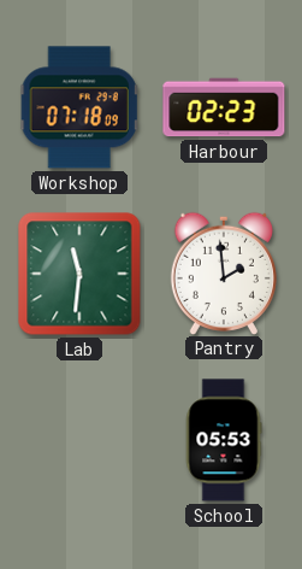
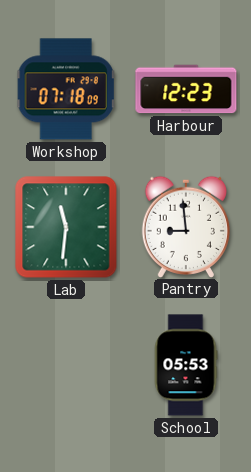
Harbour: 02:23 -> 12:23 (186, 89)
Pantry: 1:59 -> 8:59 (186, 226)
